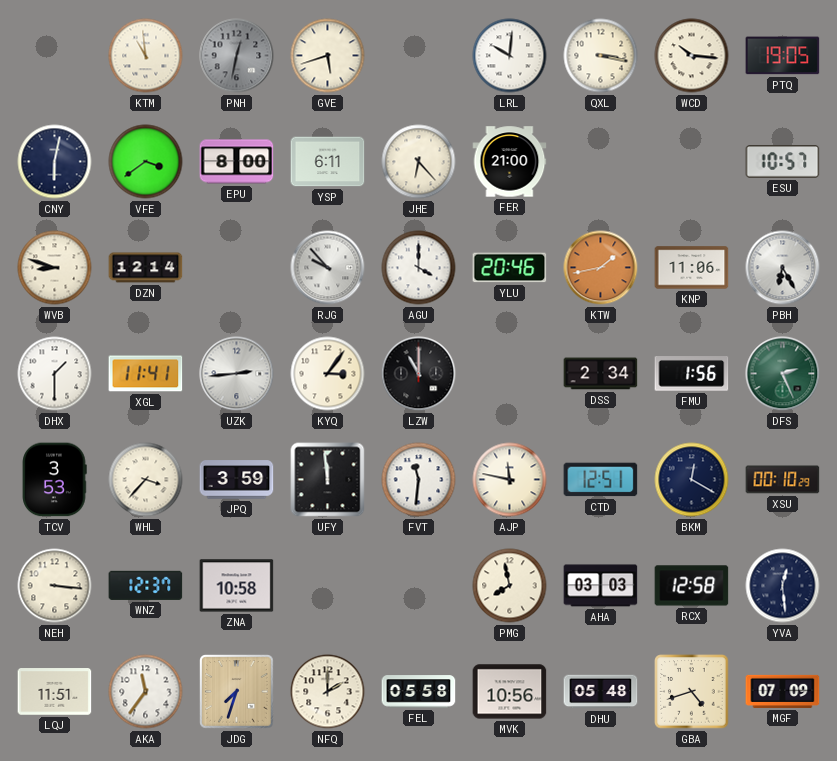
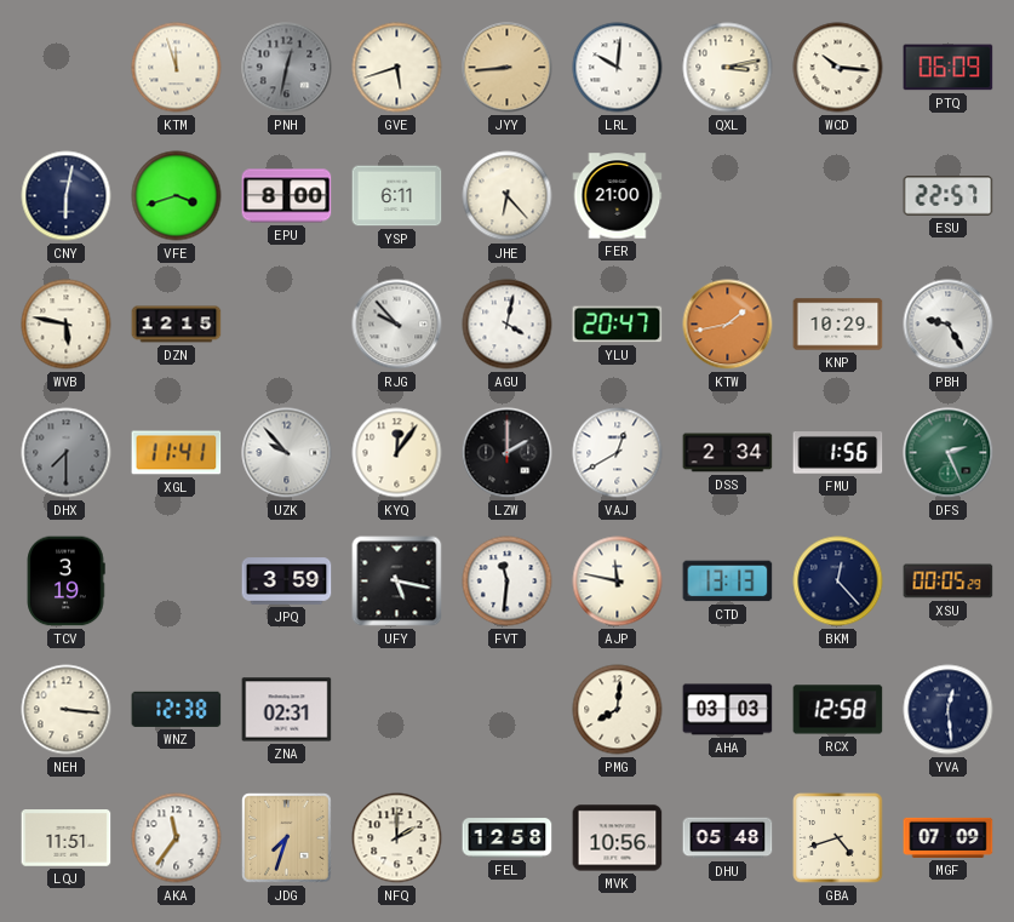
KTM: 10:59 -> 11:57 (177, 68)
JYY: none -> 8:44 (508, 68)
QXL: 3:17 -> 3:13 (728, 68)
PTQ: 19:05 -> 06:09 (949, 68)
VFE: 3:39 -> 3:42 (177, 196)
ESU: 10:57 -> 22:57 (949, 196)
WVB: 8:48 -> 5:47 (67, 325)
DZN: 12:14 -> 12:15 (177, 325)
AGU: 4:00 -> 4:02 (508, 325)
YLU: 20:46 -> 20:47 (618, 325)
KNP: 11:06 -> 10:29 (838, 325)
PBH: 6:25 -> 9:25 (949, 325)
DHX: 1:30 -> 7:30 (67, 453)
DHX dial: white -> grey (67, 453)
UZK: 2:44 -> 9:53 (287, 453)
KYQ: 3:06 -> 12:06 (397, 453)
LZW: 11:00 -> 2:00 (508, 453)
VAJ: none -> 12:40 (618, 453)
TCV: 3:53 -> 3:19 (65, 582)
WHL: 3:37 -> none (146, 480)
UFY: 11:59 -> 5:17 (397, 582)
CTD: 12:51 -> 13:13 (728, 582)
BKM: 12:20 -> 12:23 (838, 582)
XSU: 00:10 -> 00:05 (949, 582)
WNZ: 12:37 -> 12:38 (177, 709)
ZNA: 10:58 -> 02:31 (287, 710)
PMG: 7:58 -> 8:01 (618, 710)
FEL: 05:58 -> 12:58 (508, 838)
